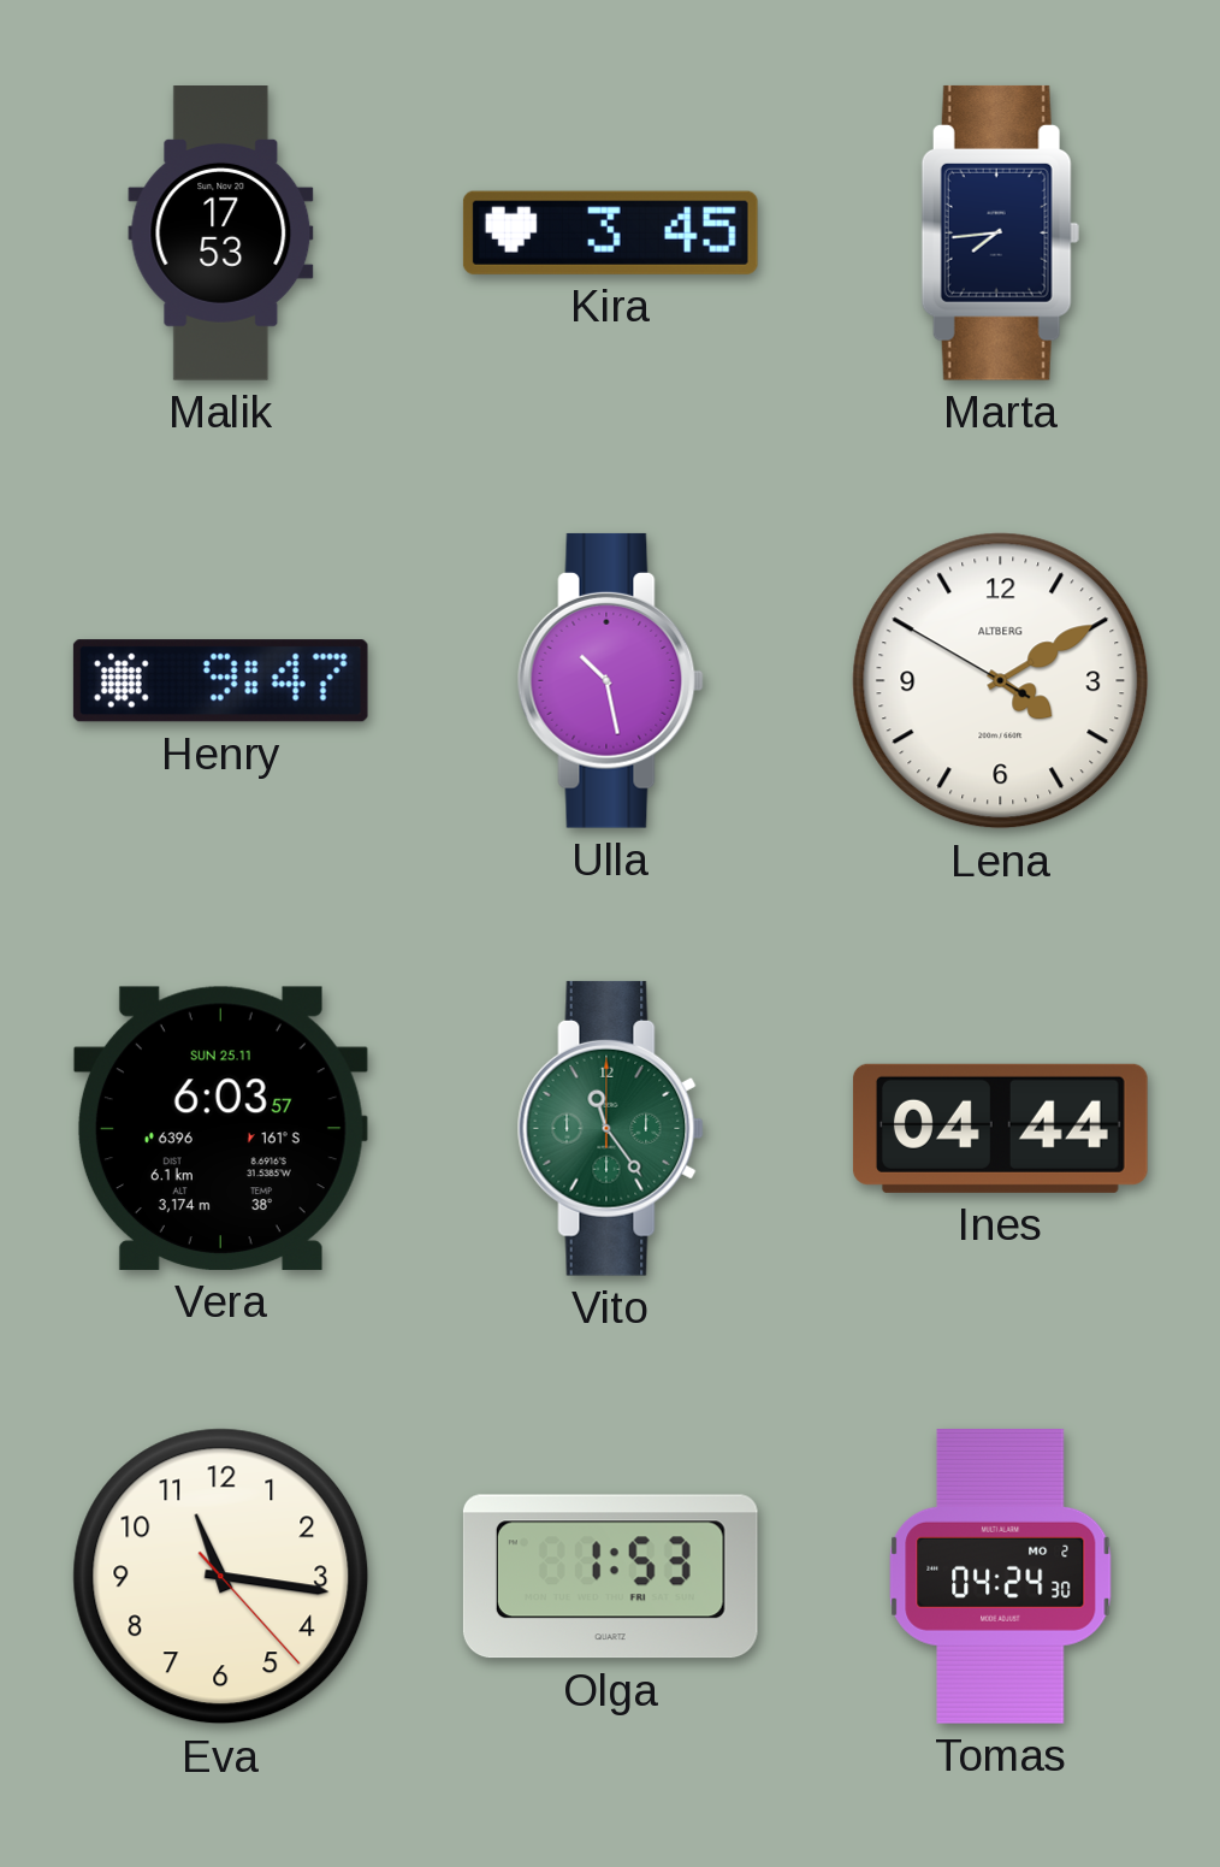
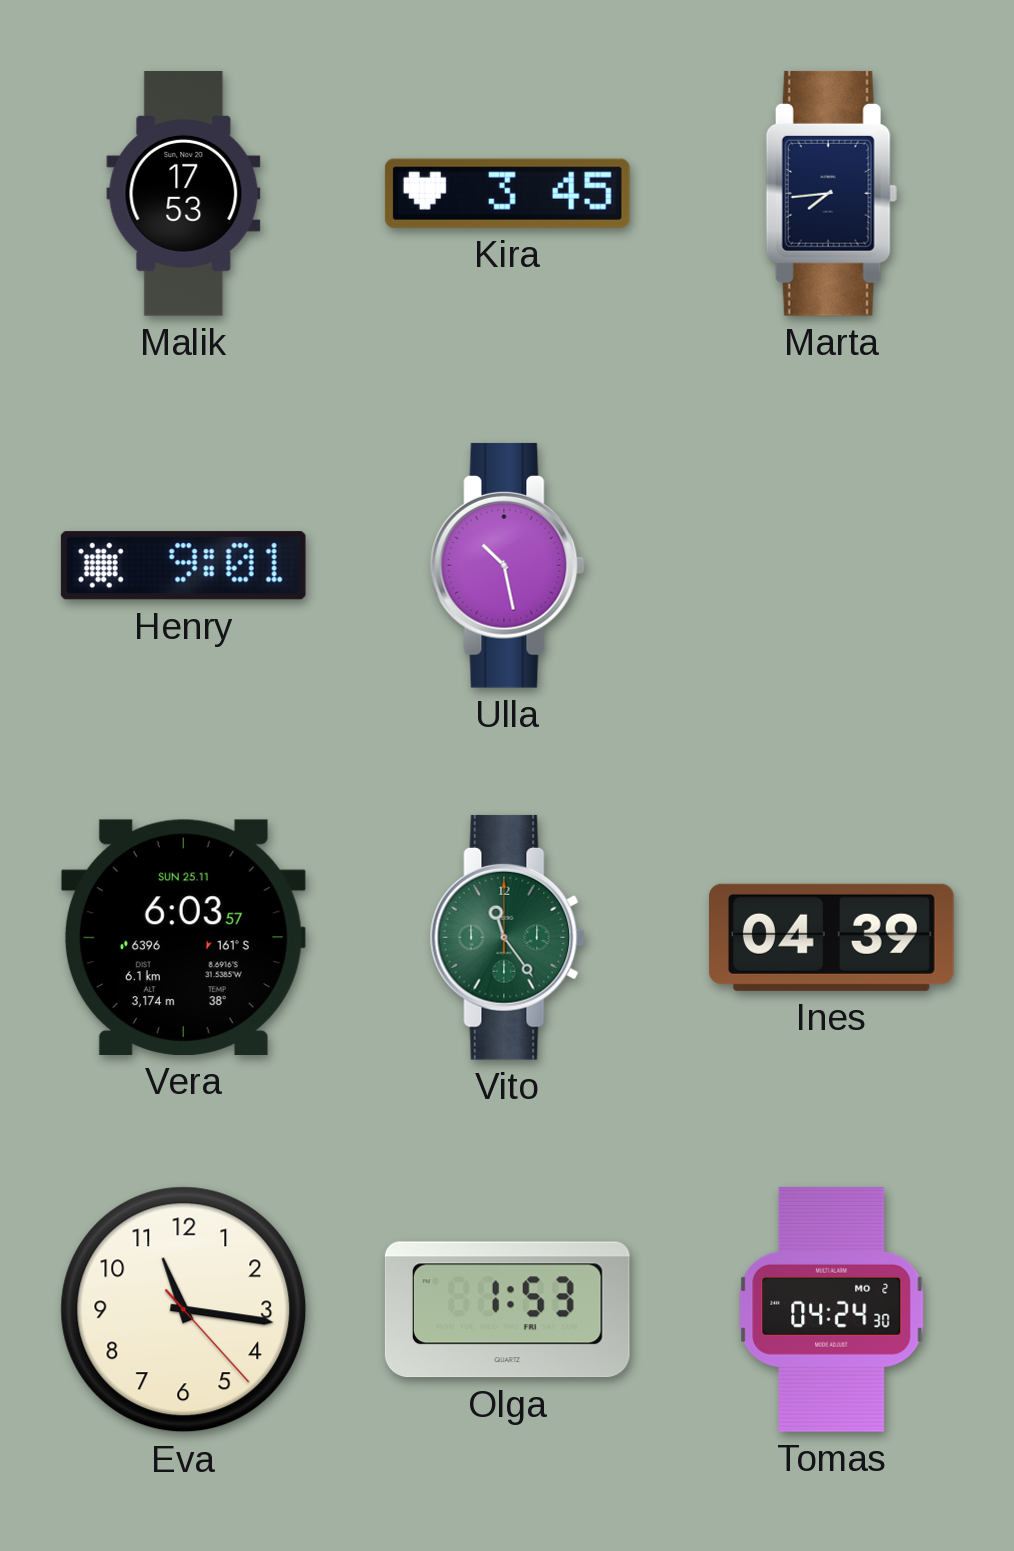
Henry: 9:47 -> 9:01 (183, 566)
Lena: 4:09 -> none (1001, 681)
Ines: 04:44 -> 04:39 (831, 937)
